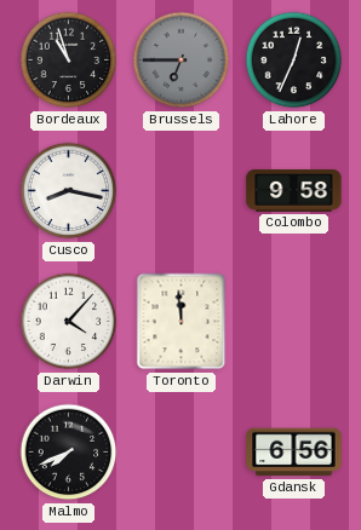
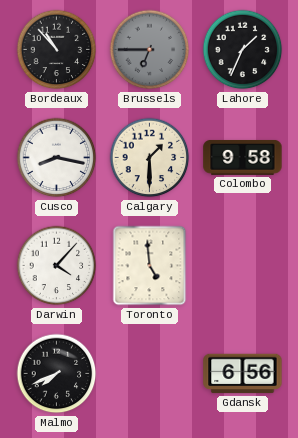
Bordeaux: 10:57 -> 10:53 (57, 50)
Lahore: 12:34 -> 1:34 (243, 50)
Calgary: none -> 1:30 (150, 158)
Toronto: 11:59 -> 4:59 (150, 266)
